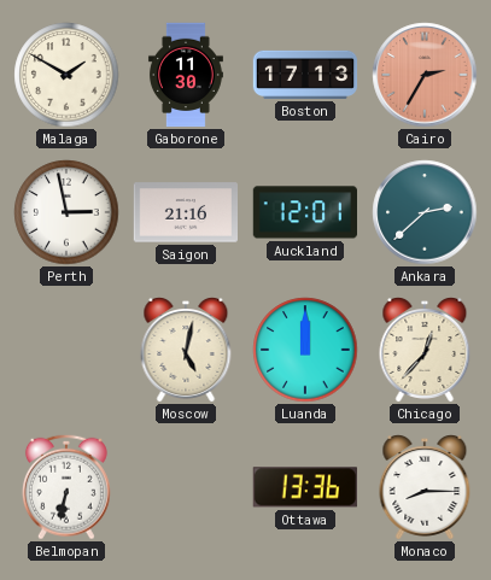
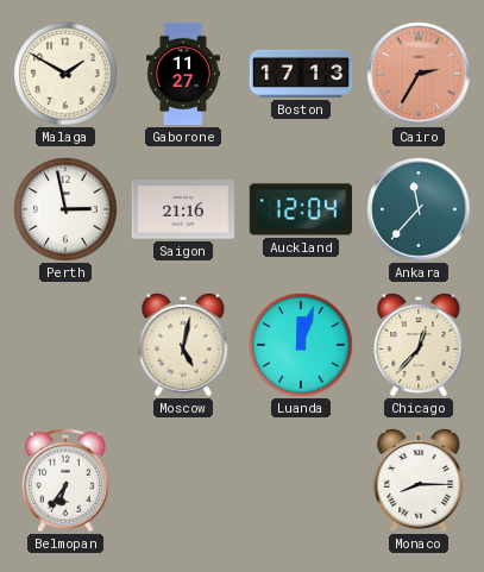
Gaborone: 11:30 -> 11:27 (183, 74)
Auckland: 12:01 -> 12:04 (300, 209)
Ankara: 2:38 -> 11:37 (419, 209)
Luanda: 12:00 -> 12:03 (301, 345)
Belmopan: 6:32 -> 6:36 (65, 480)
Ottawa: 13:36 -> none (305, 487)
